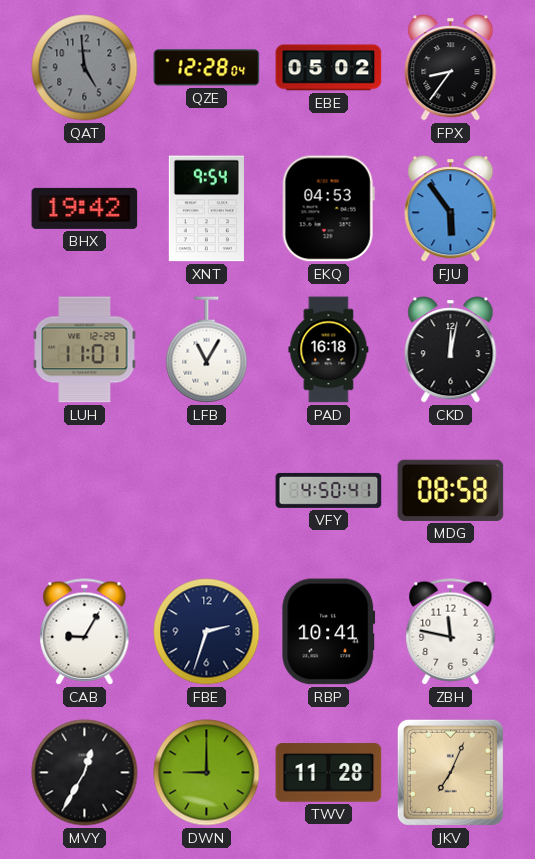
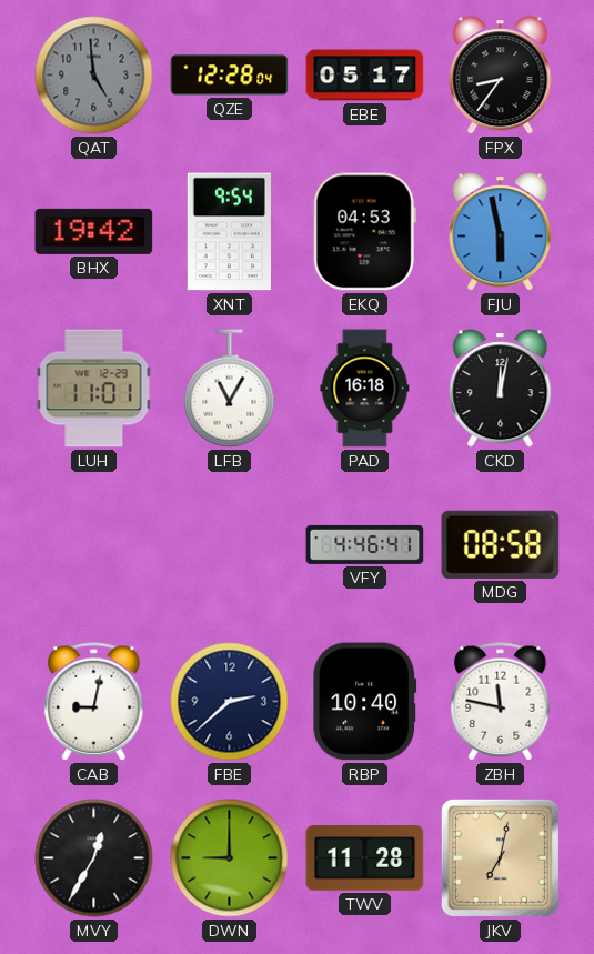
EBE: 05:02 -> 05:17 (365, 76)
FJU: 5:54 -> 5:58 (501, 232)
VFY: 4:50 -> 4:46 (365, 544)
CAB: 9:05 -> 9:02 (94, 702)
FBE: 2:33 -> 2:38 (230, 702)
RBP: 10:41 -> 10:40 (365, 702)
JKV: 7:04 -> 7:02 (500, 857)
